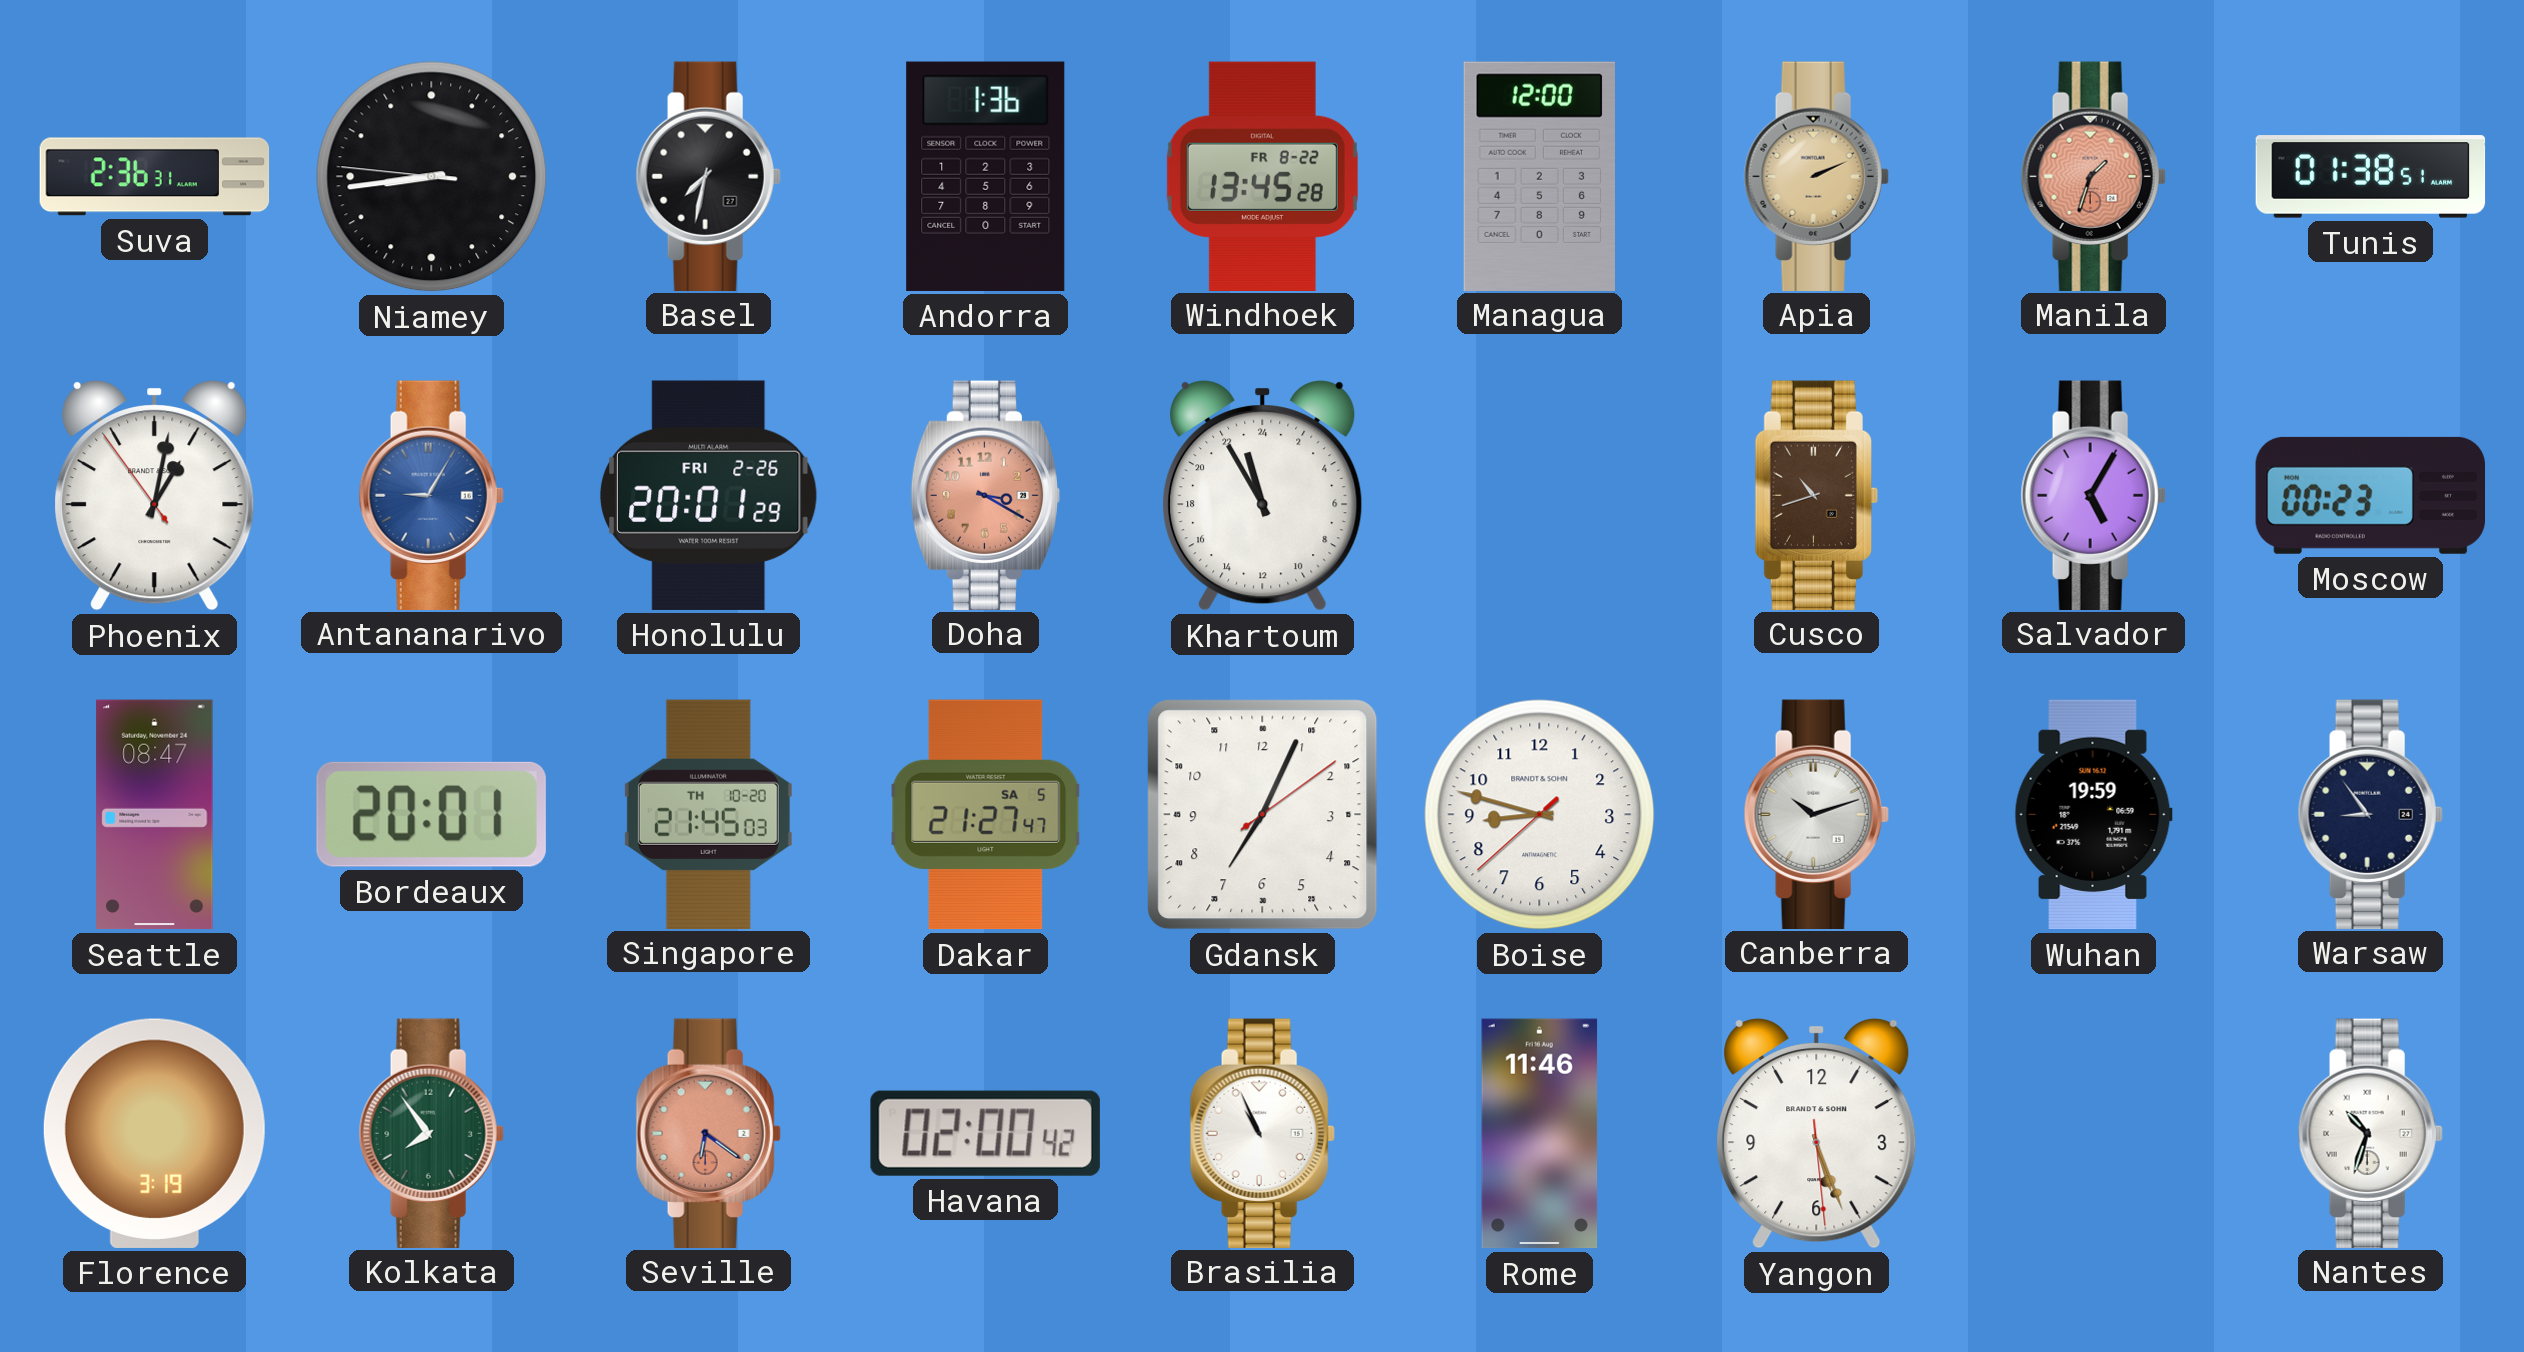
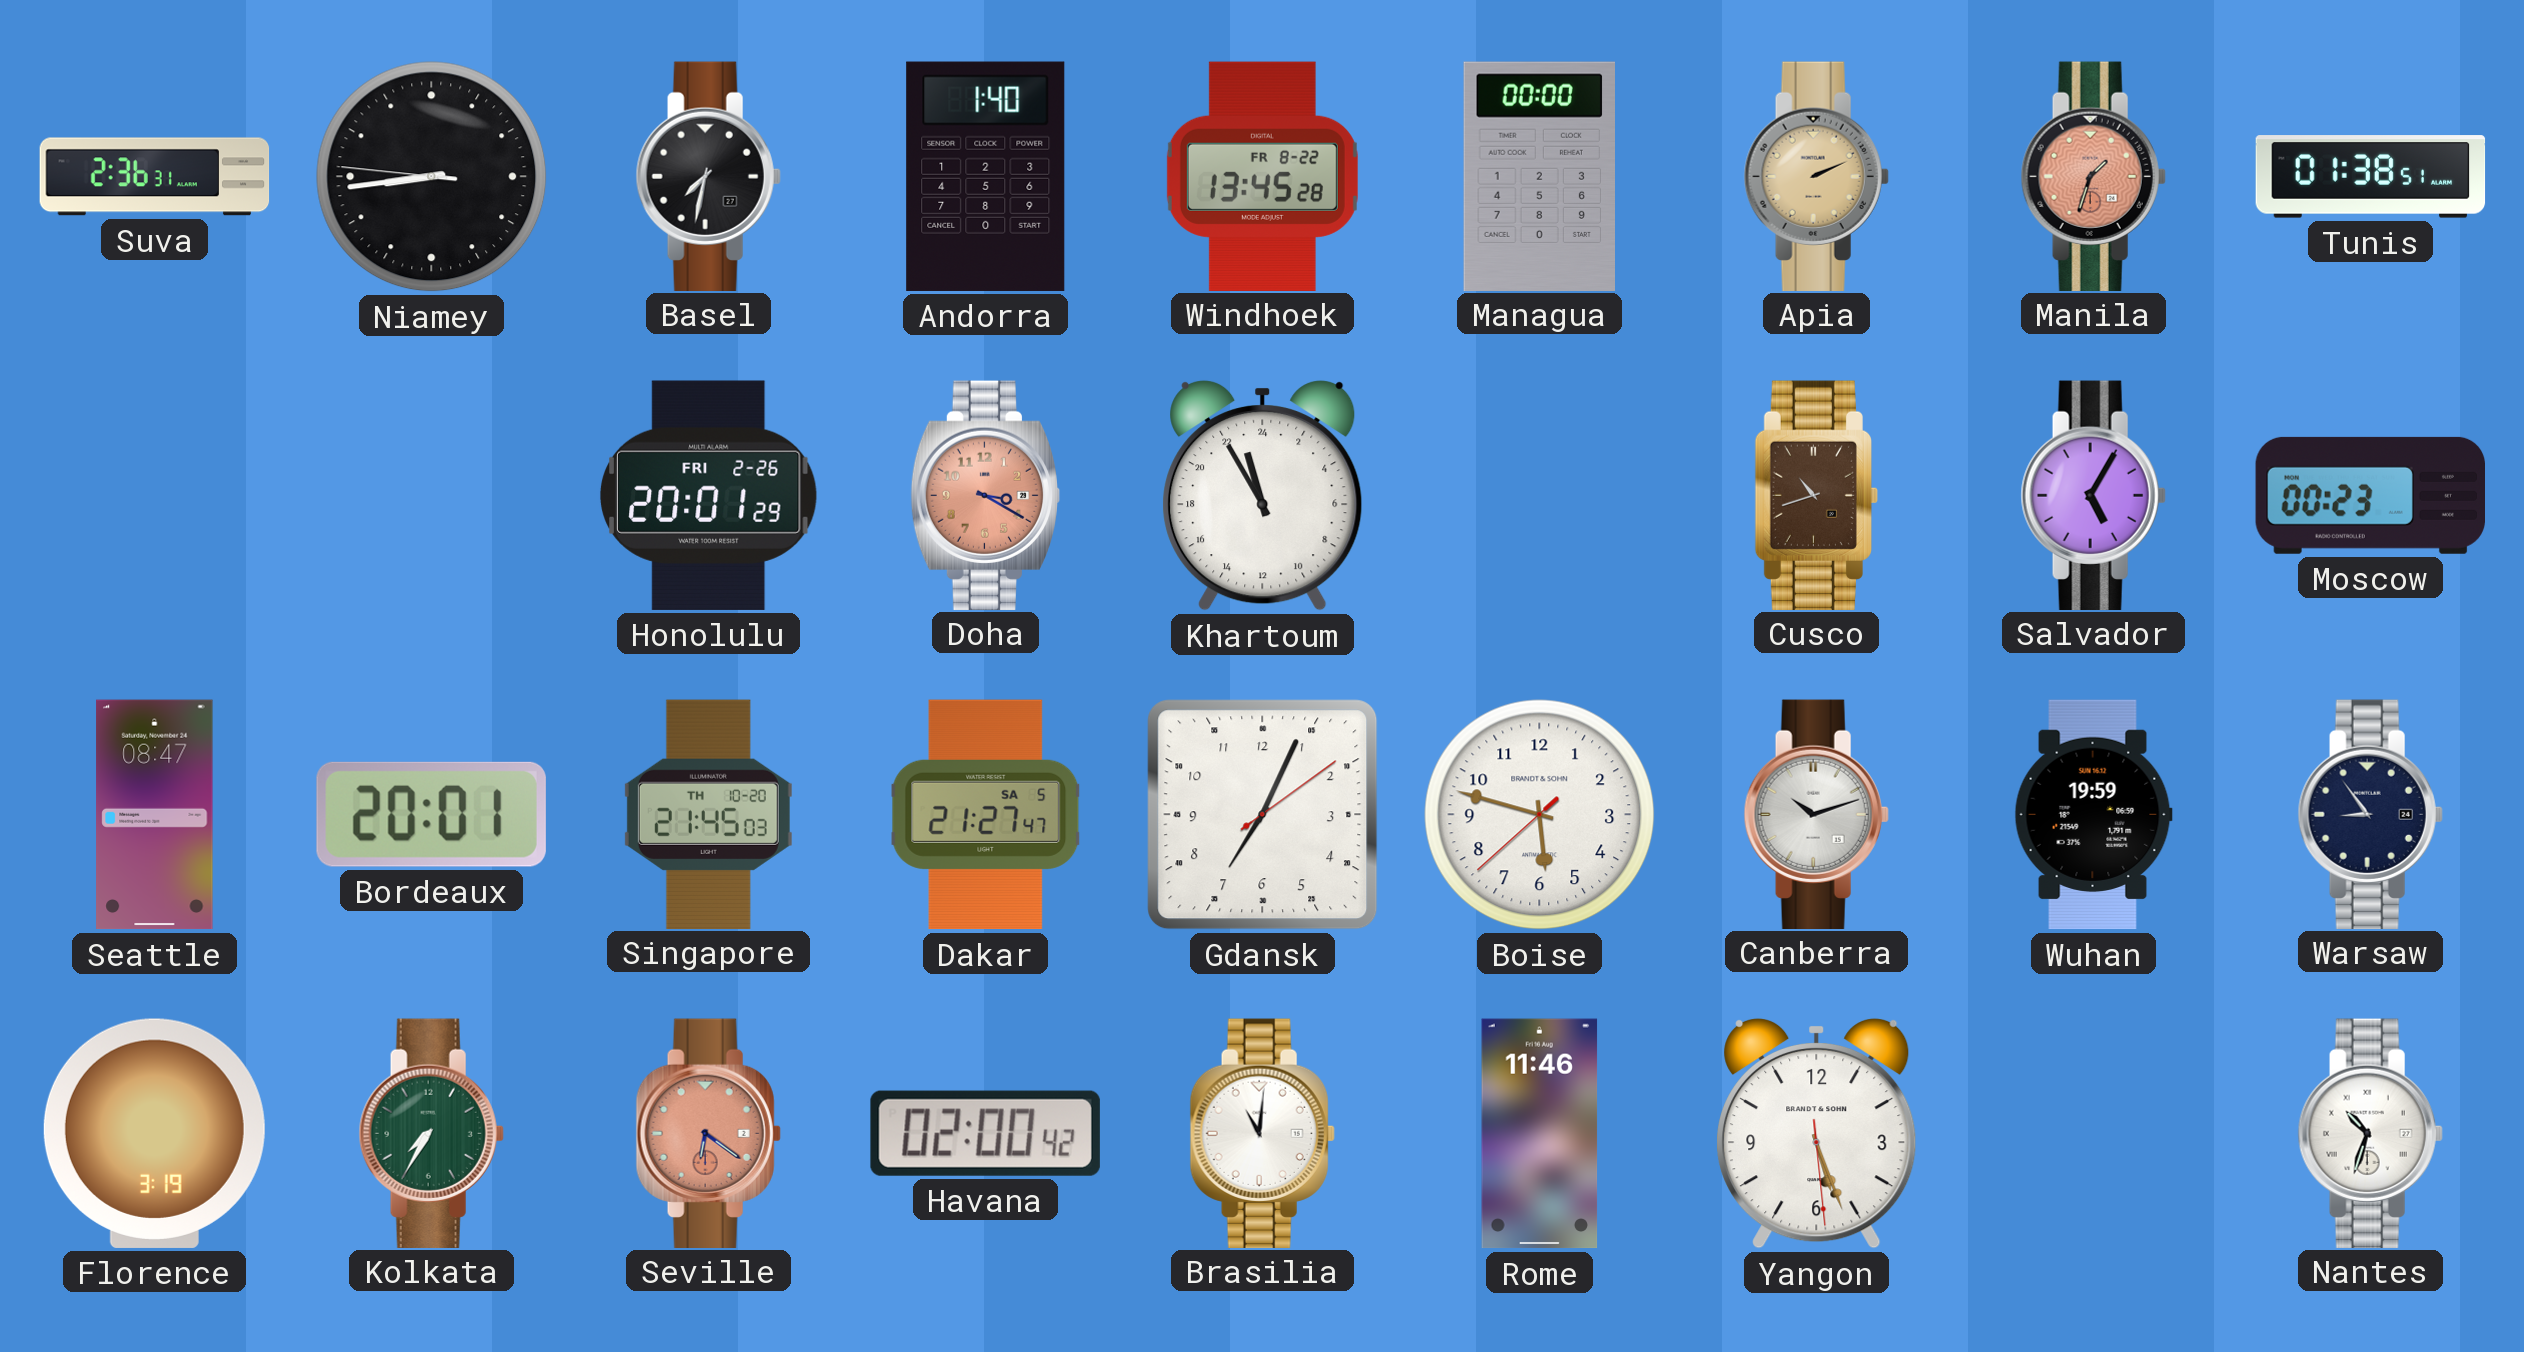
Andorra: 1:36 -> 1:40 (986, 176)
Managua: 12:00 -> 00:00 (1539, 176)
Phoenix: 1:01 -> none (155, 495)
Antananarivo: 9:05 -> none (431, 495)
Boise: 8:47 -> 5:47 (1540, 815)
Kolkata: 7:54 -> 7:35 (431, 1133)
Brasilia: 10:56 -> 11:01 (1262, 1133)
